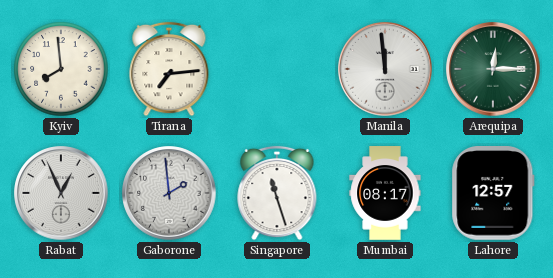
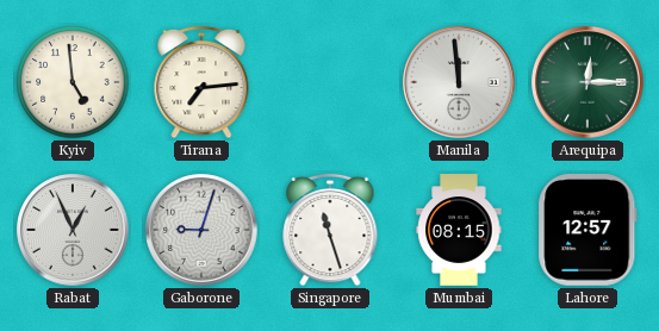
Kyiv: 7:59 -> 4:59 (73, 82)
Gaborone: 1:59 -> 9:03 (201, 230)
Mumbai: 08:17 -> 08:15 (459, 230)
